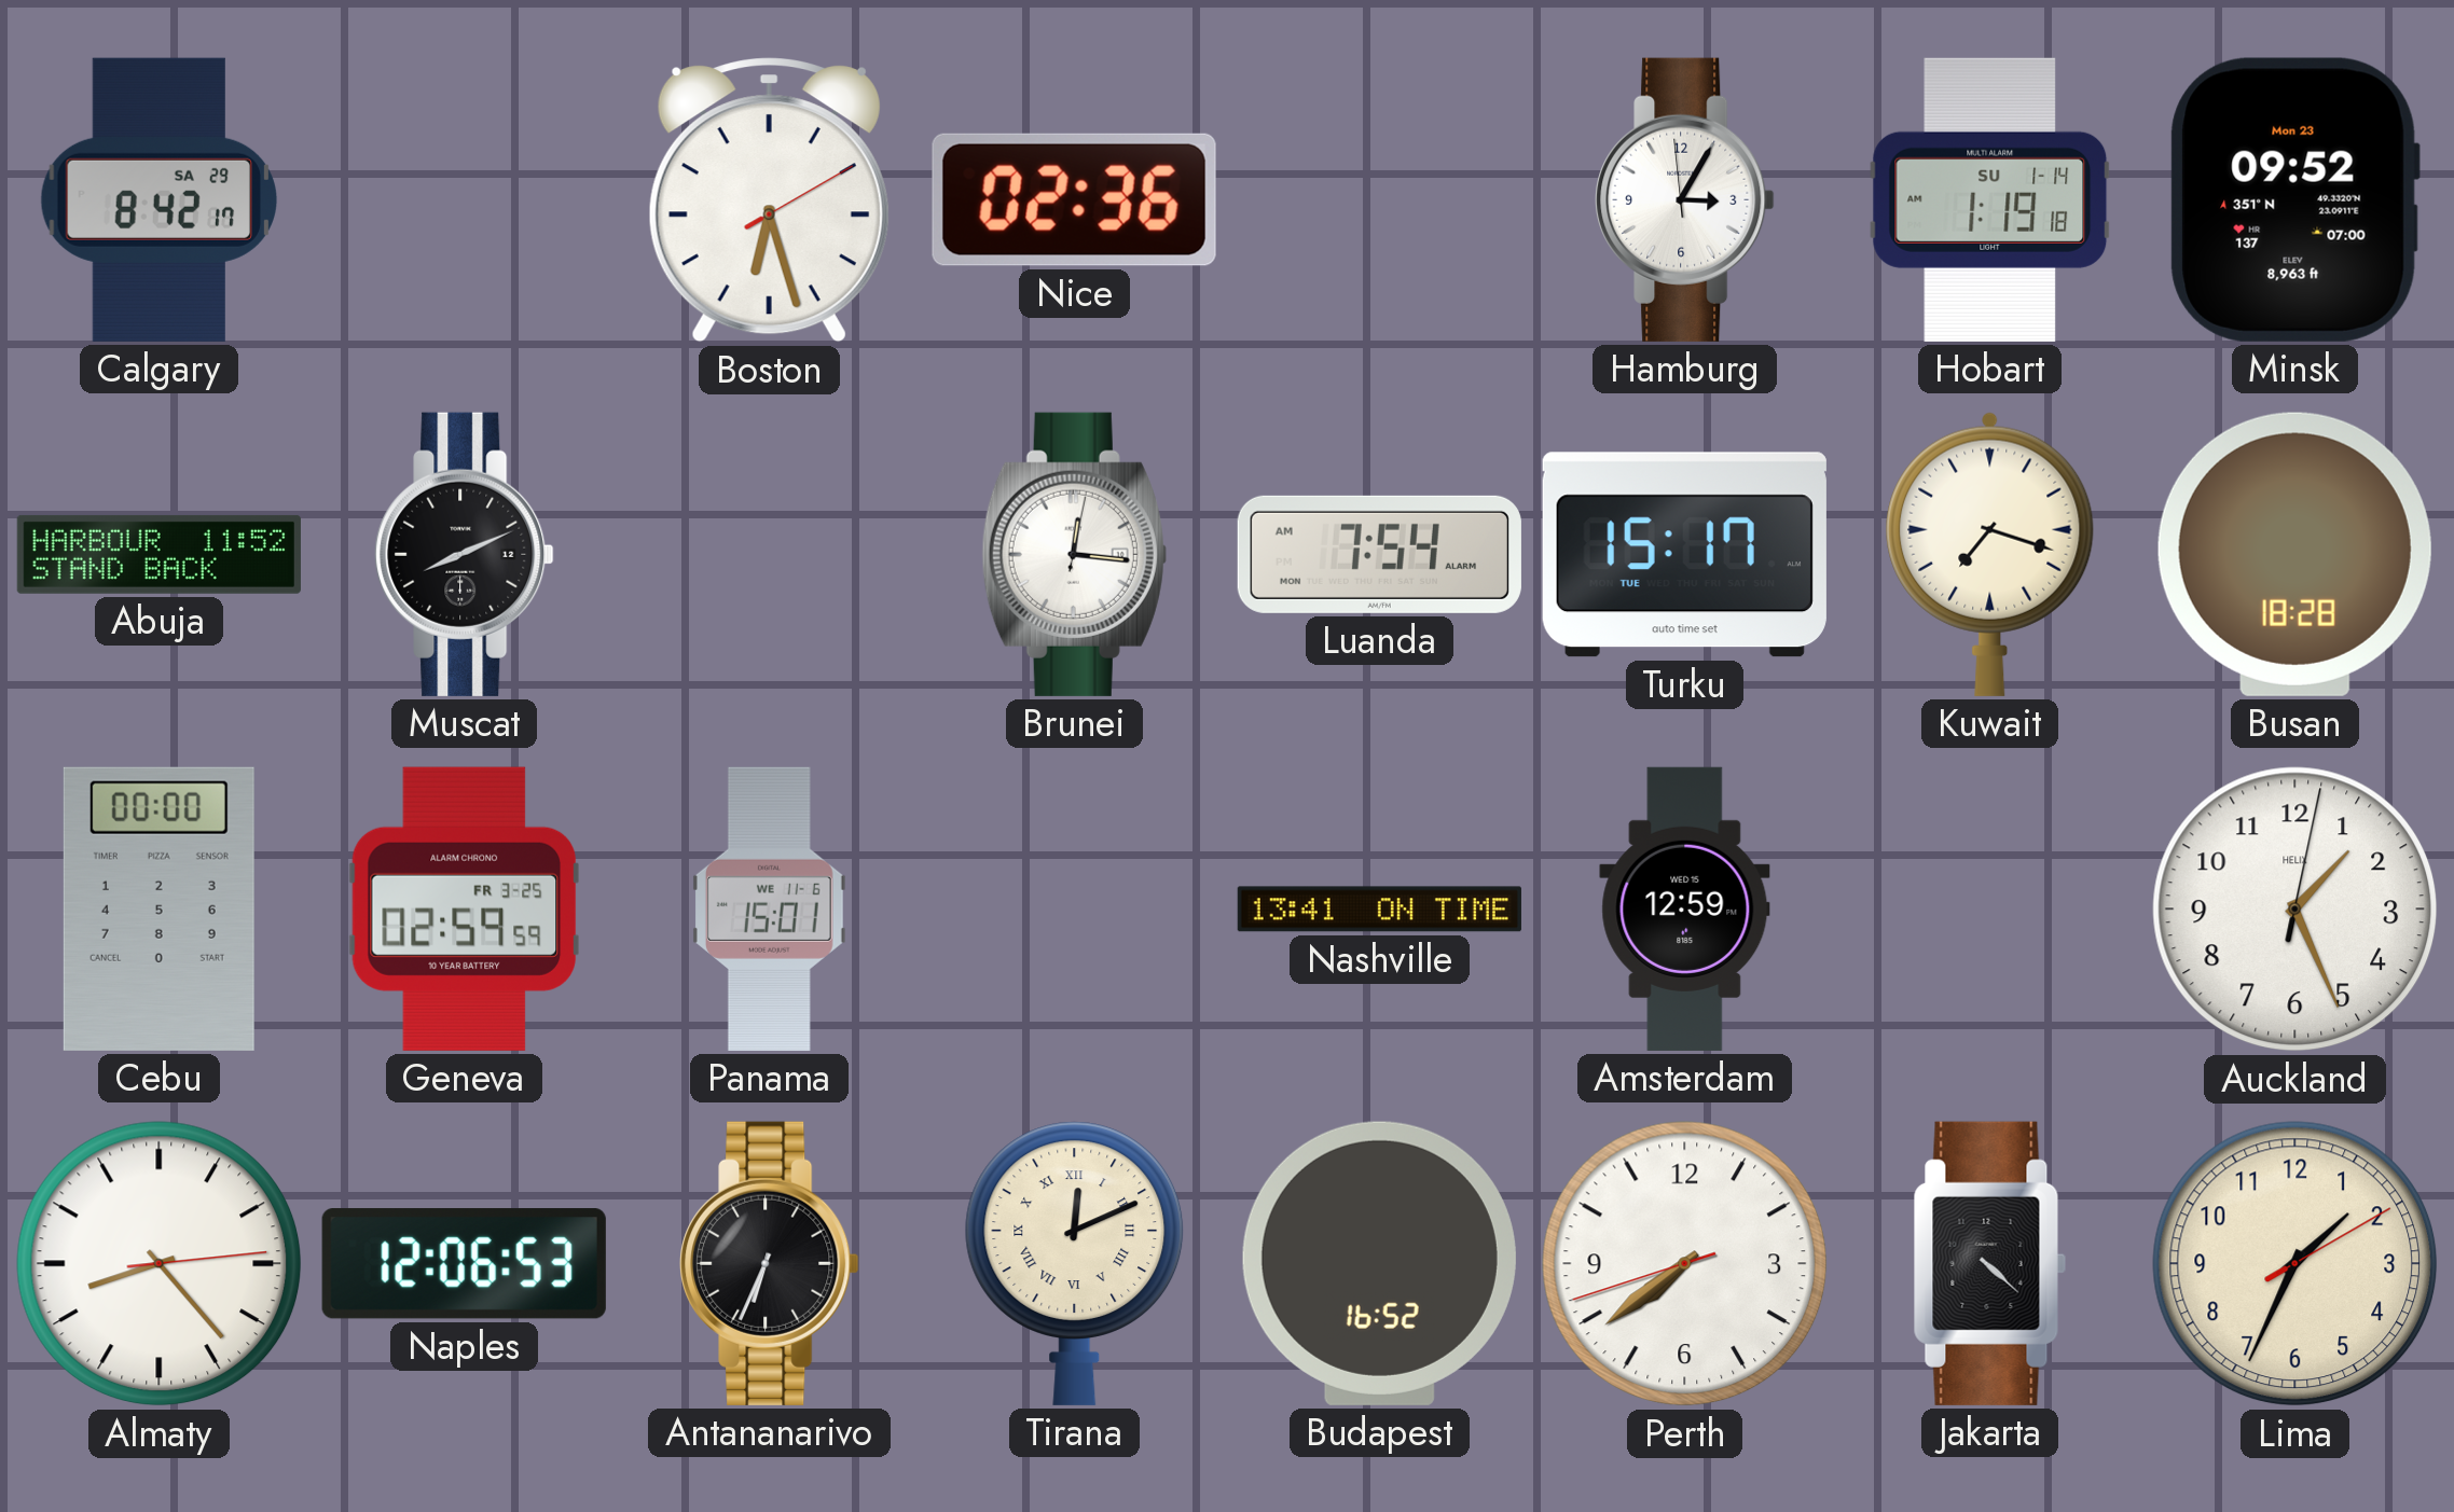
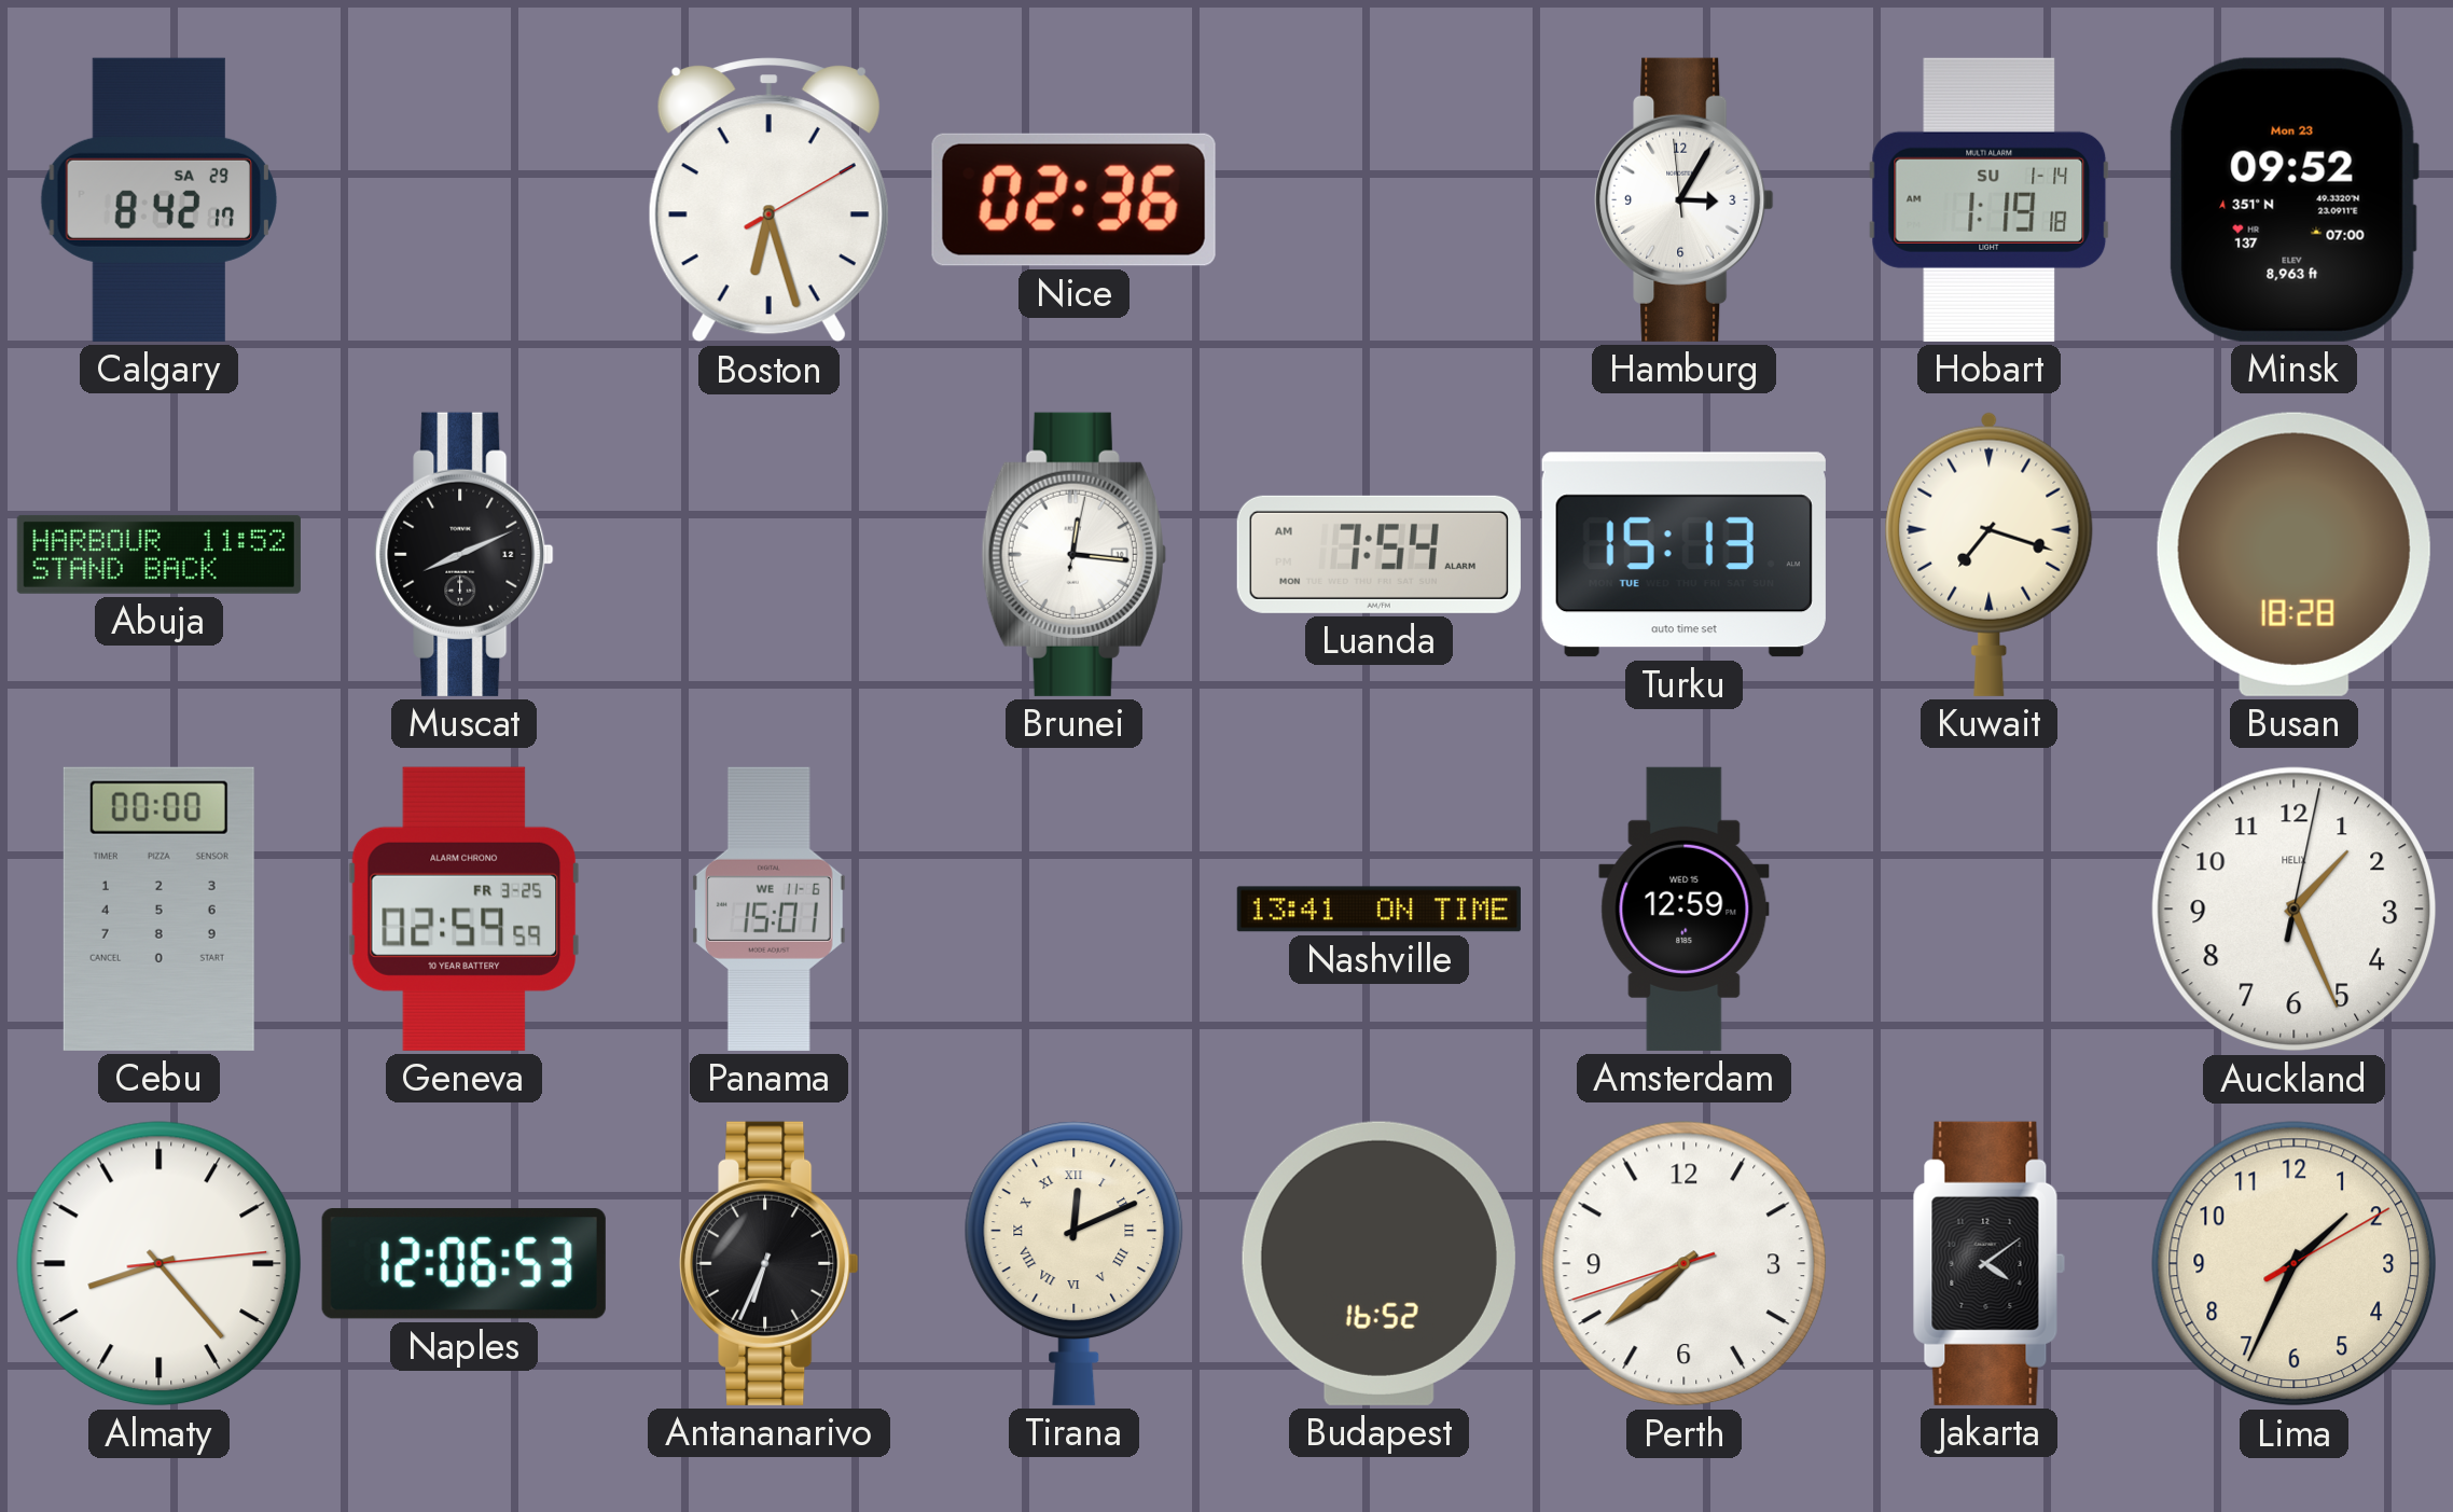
Turku: 15:17 -> 15:13 (1683, 555)
Jakarta: 4:22 -> 4:09 (1988, 1263)
